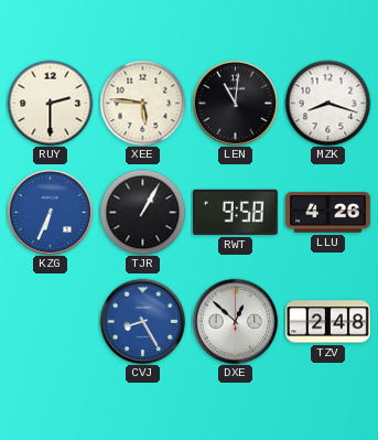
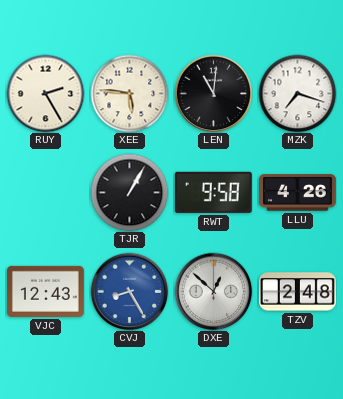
RUY: 2:30 -> 2:25 (45, 93)
MZK: 8:18 -> 7:18 (297, 93)
KZG: 6:34 -> none (50, 212)
VJC: none -> 12:43 (45, 291)
